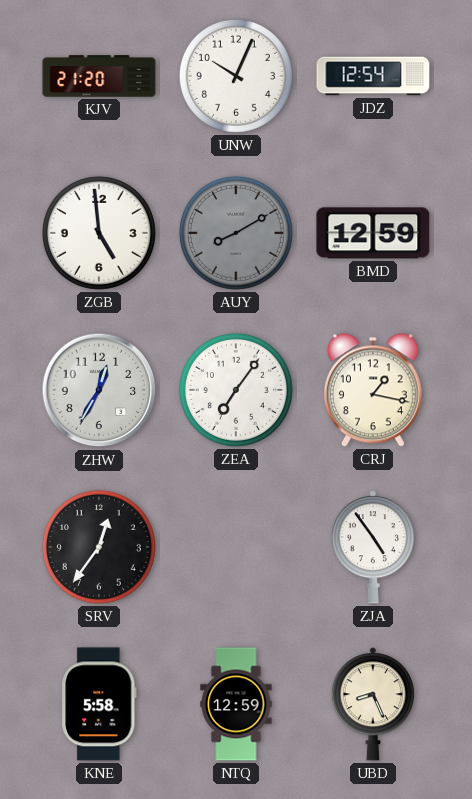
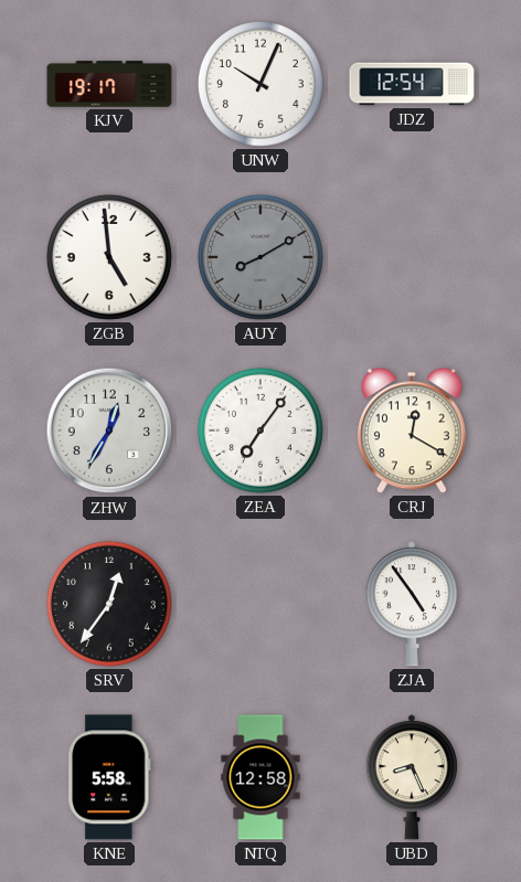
KJV: 21:20 -> 19:17 (109, 84)
BMD: 12:59 -> none (373, 233)
CRJ: 1:17 -> 12:20 (412, 431)
NTQ: 12:59 -> 12:58 (260, 777)
